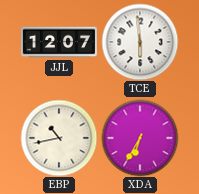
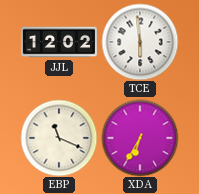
JJL: 12:07 -> 12:02 (59, 42)
EBP: 10:43 -> 11:19 (59, 138)
